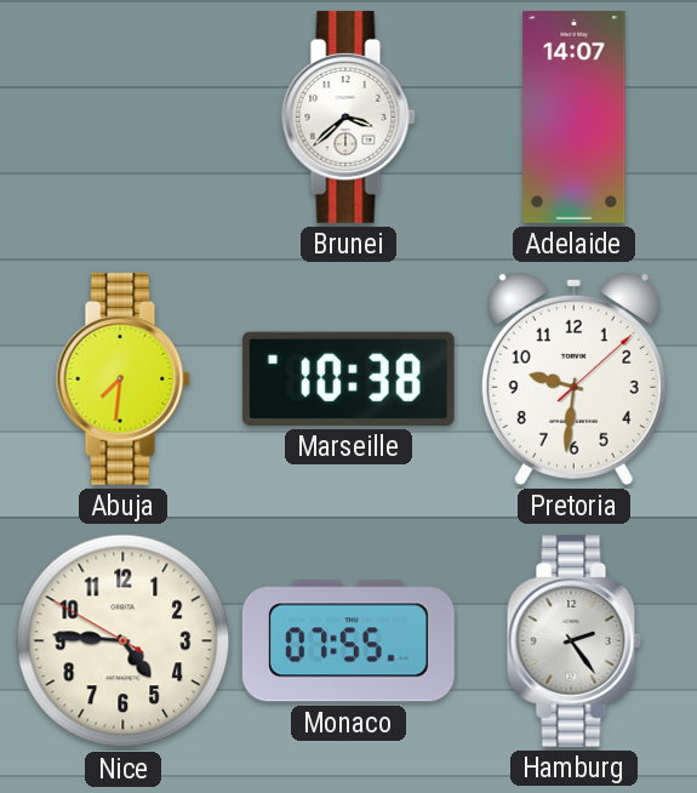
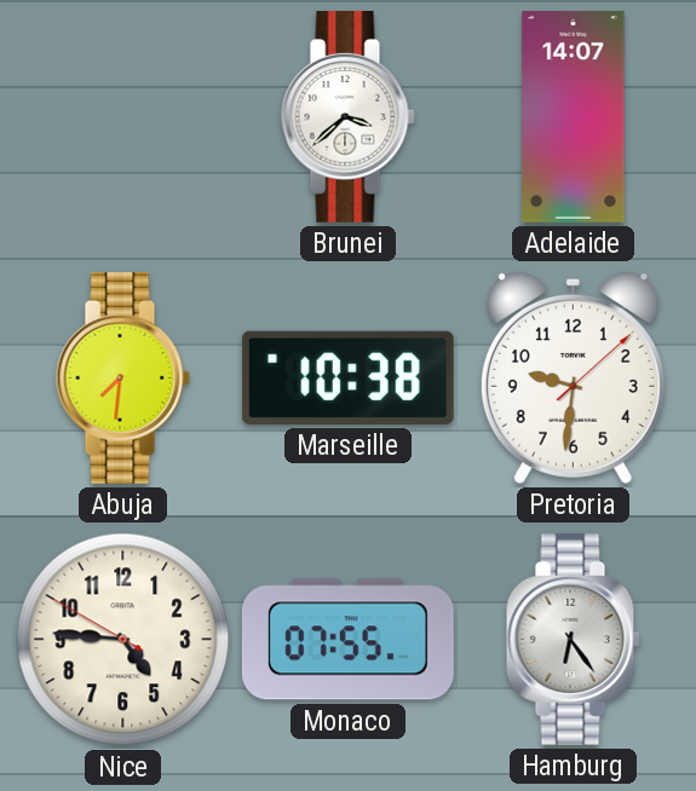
Hamburg: 2:24 -> 6:24 (573, 639)
